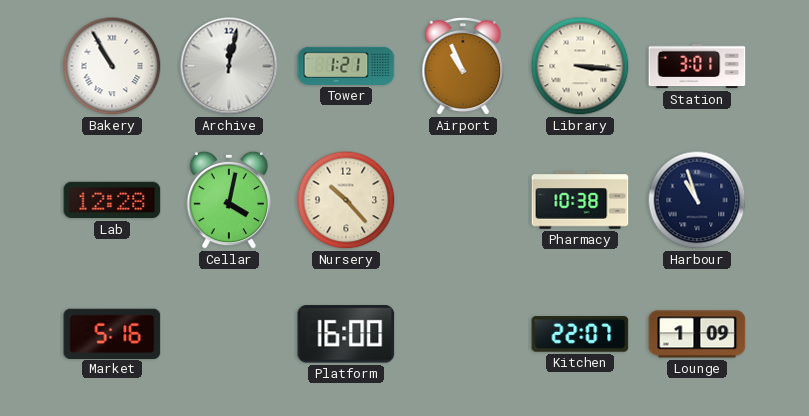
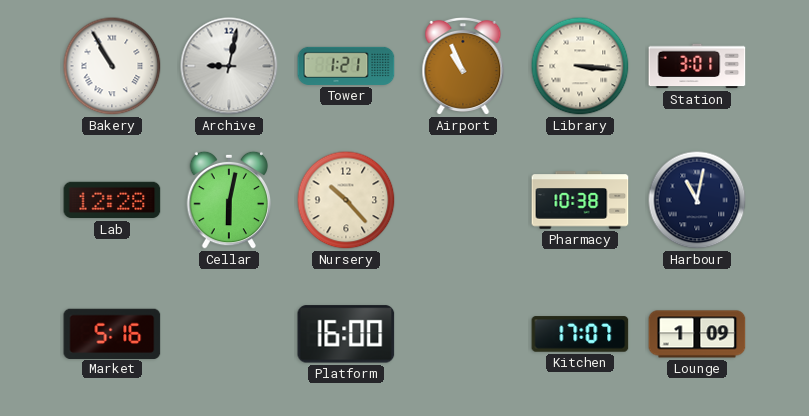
Archive: 12:02 -> 9:02 (229, 66)
Cellar: 4:02 -> 6:02 (229, 200)
Harbour: 10:57 -> 11:02 (697, 200)
Kitchen: 22:07 -> 17:07 (580, 334)
